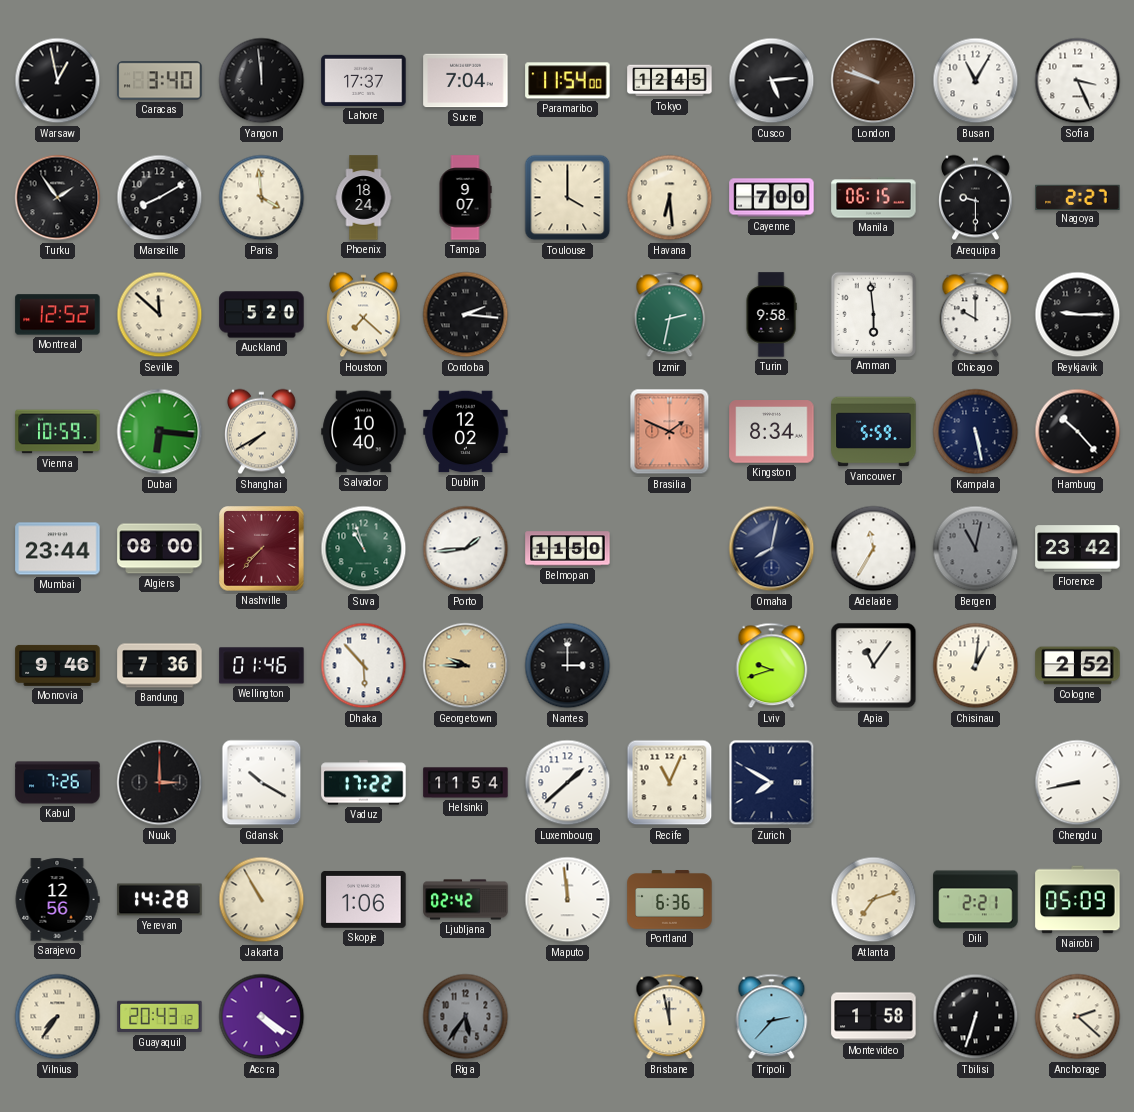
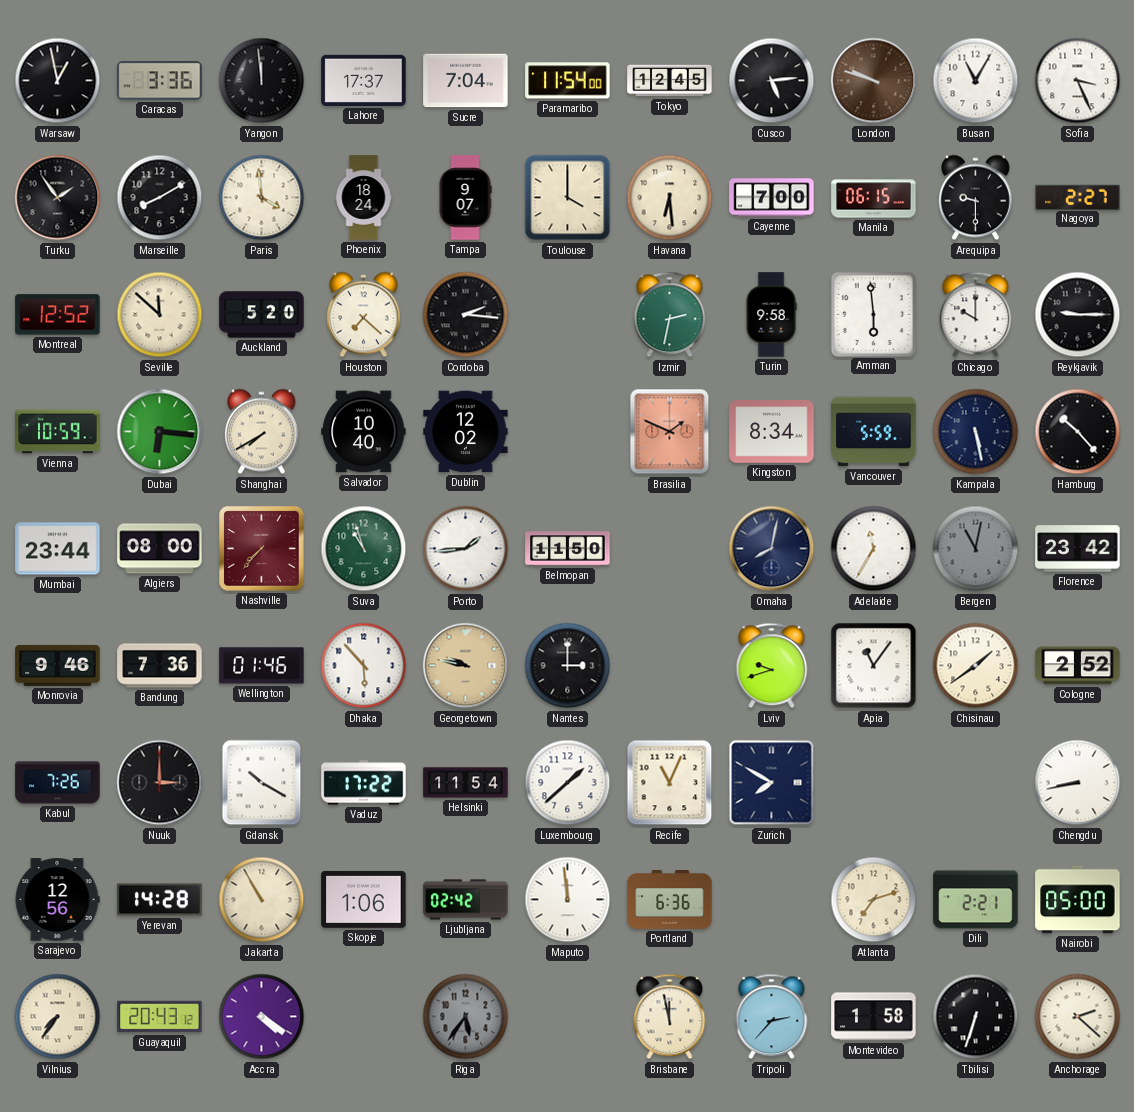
Caracas: 3:40 -> 3:36 (160, 81)
Georgetown: 9:45 -> 9:47 (466, 666)
Chisinau: 1:01 -> 1:39 (976, 666)
Nairobi: 05:09 -> 05:00 (1078, 900)
